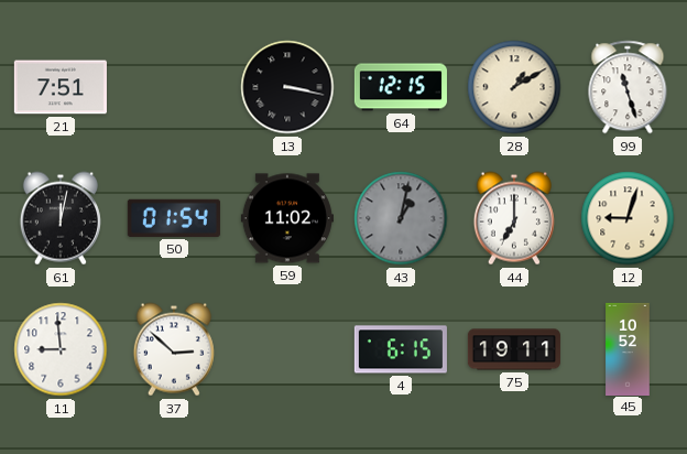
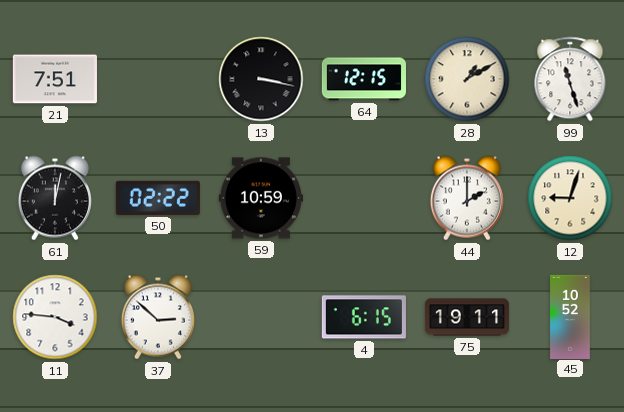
50: 01:54 -> 02:22 (158, 198)
59: 11:02 -> 10:59 (261, 198)
43: 1:02 -> none (401, 218)
44: 7:00 -> 2:00 (467, 198)
11: 8:59 -> 3:46 (55, 317)
